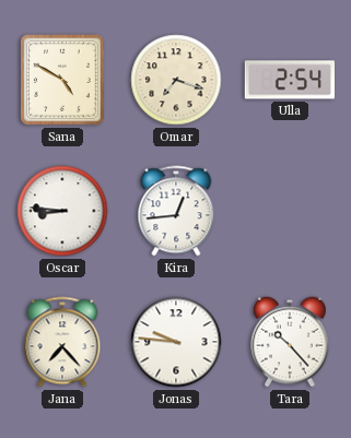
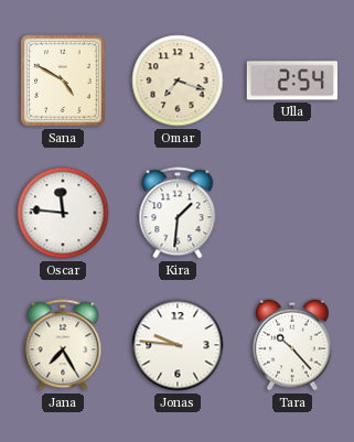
Oscar: 8:46 -> 11:46 (63, 213)
Kira: 12:44 -> 1:31 (178, 213)
Jana: 7:23 -> 7:25 (63, 345)
